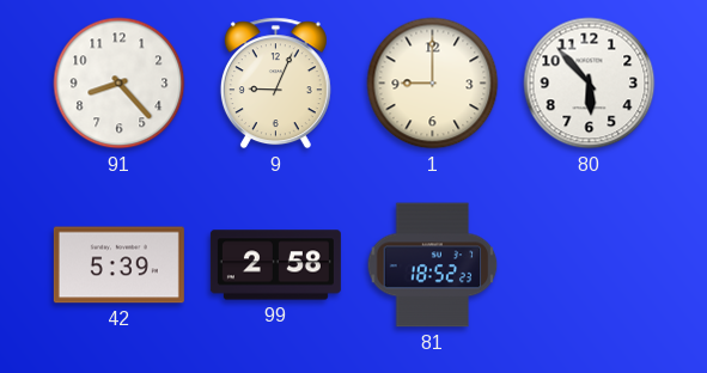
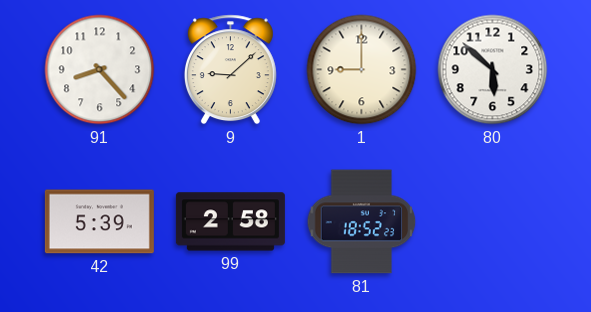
9: 9:04 -> 9:08 (230, 70)
80: 5:53 -> 5:52 (493, 70)
